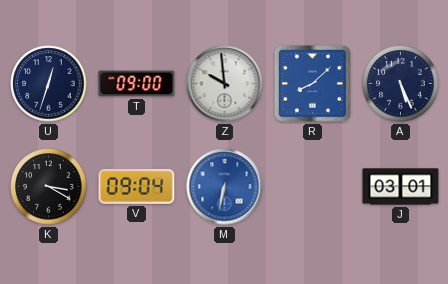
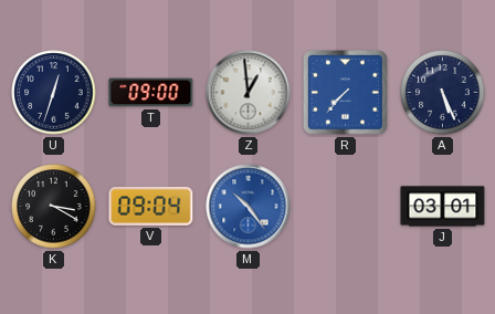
Z: 9:59 -> 12:59 (249, 93)
R: 8:08 -> 7:37 (346, 93)
M: 6:32 -> 10:24 (249, 207)
